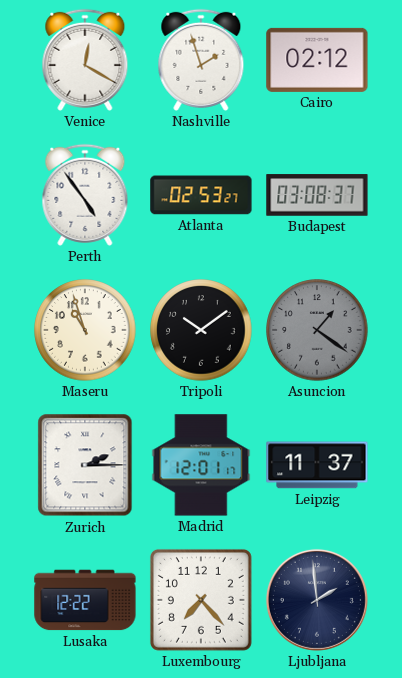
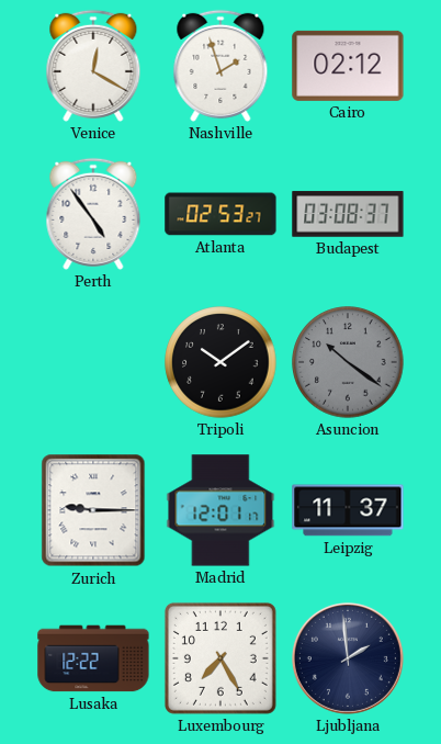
Maseru: 10:57 -> none (85, 330)
Asuncion: 1:21 -> 10:21 (348, 362)
Zurich: 2:15 -> 9:15 (93, 510)
Luxembourg: 7:23 -> 7:25 (220, 658)
